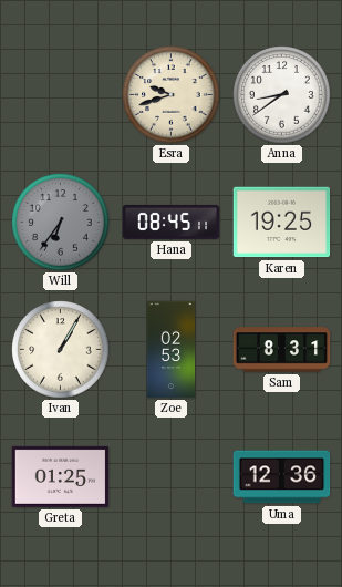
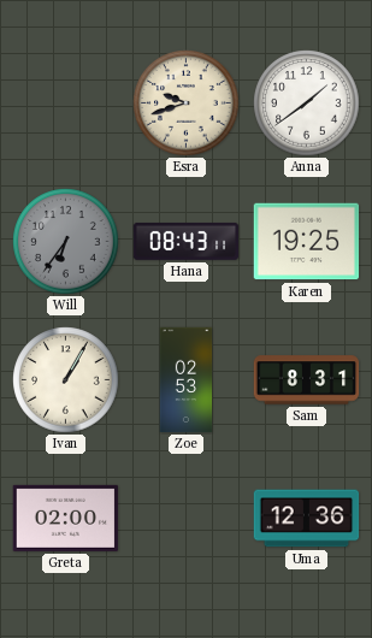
Anna: 8:39 -> 1:39 (307, 104)
Hana: 08:45 -> 08:43 (187, 241)
Greta: 01:25 -> 02:00 (66, 518)
